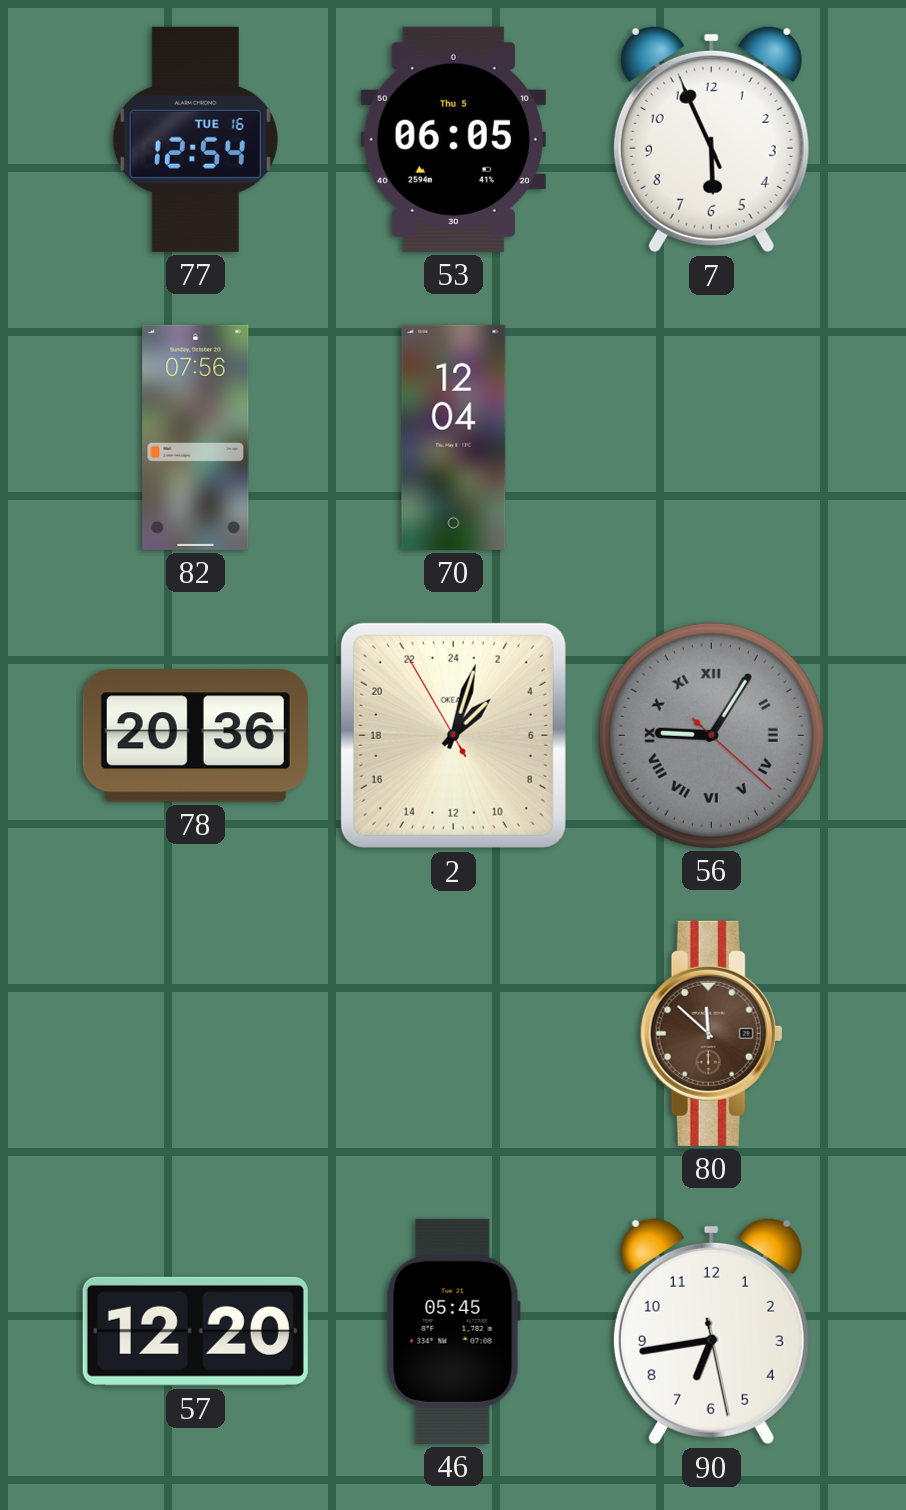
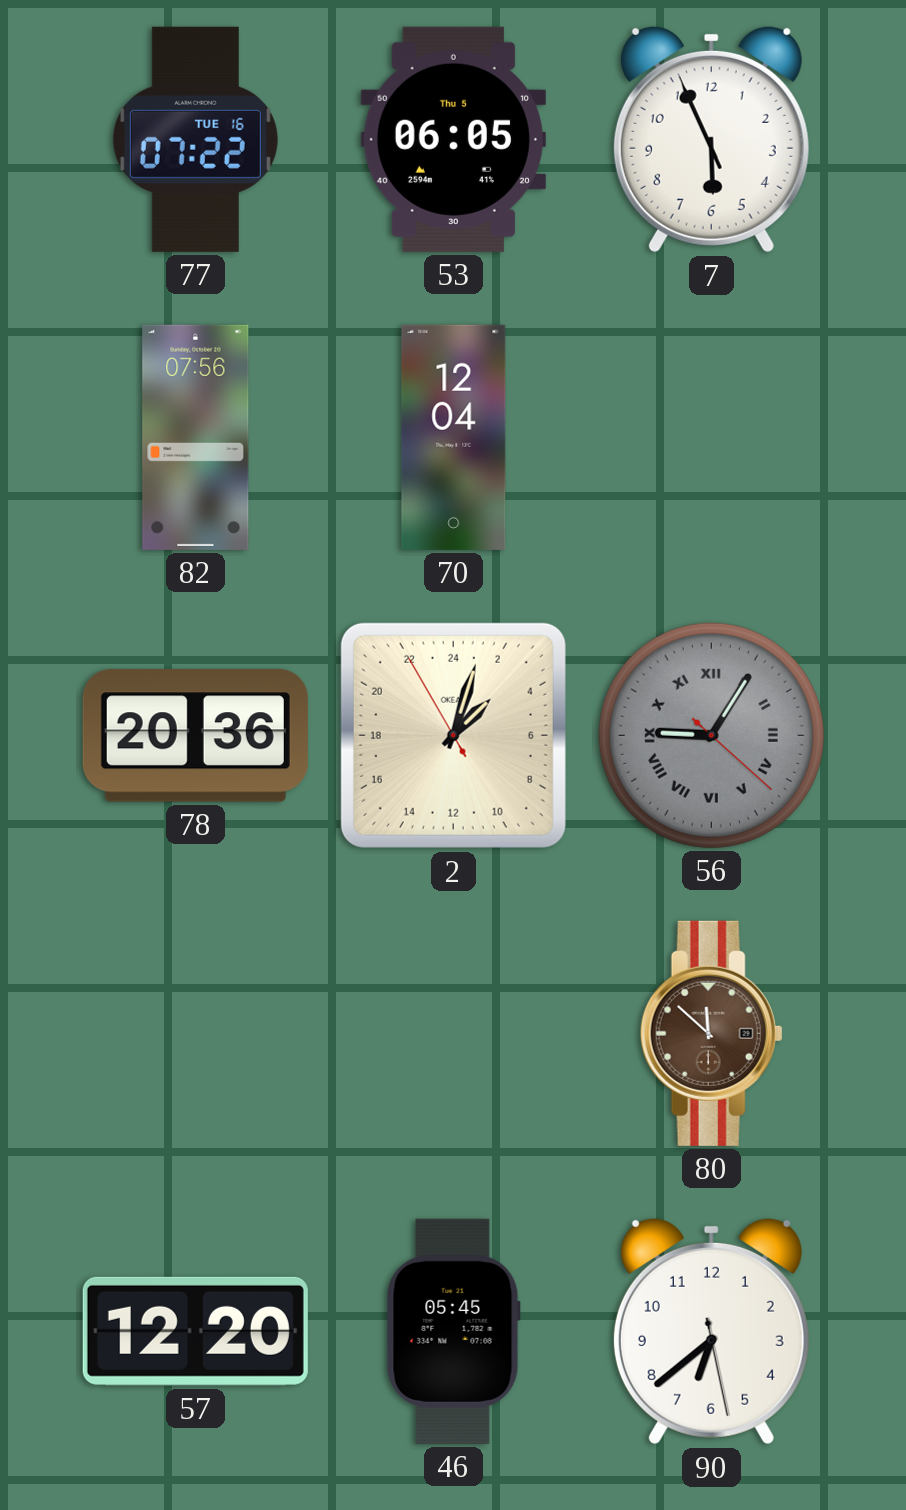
77: 12:54 -> 07:22 (195, 139)
90: 6:43 -> 6:38 (711, 1331)
